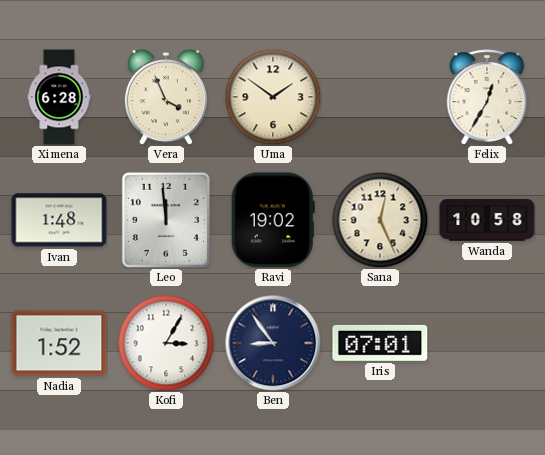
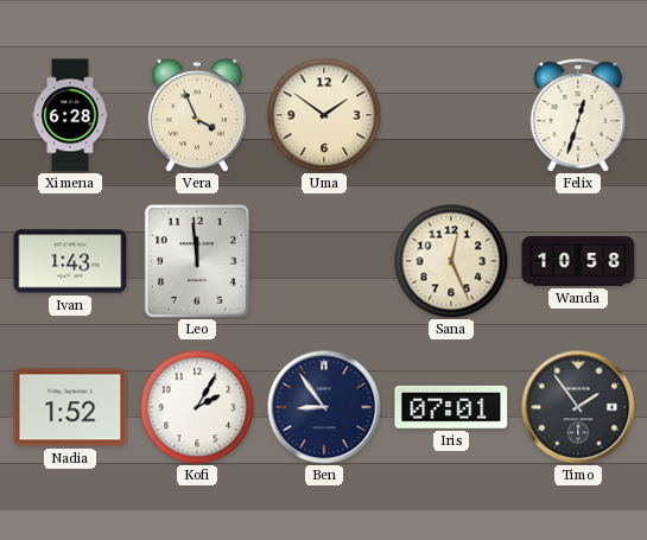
Felix: 12:35 -> 12:33 (578, 115)
Ivan: 1:48 -> 1:43 (70, 261)
Ravi: 19:02 -> none (273, 220)
Kofi: 3:05 -> 2:05 (197, 407)
Timo: none -> 1:54 (578, 407)
